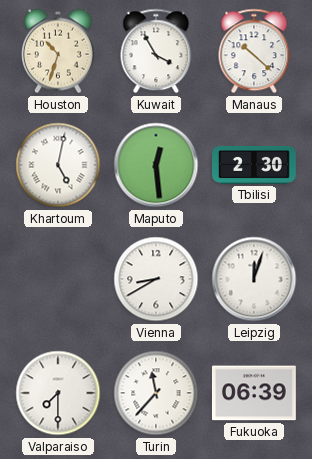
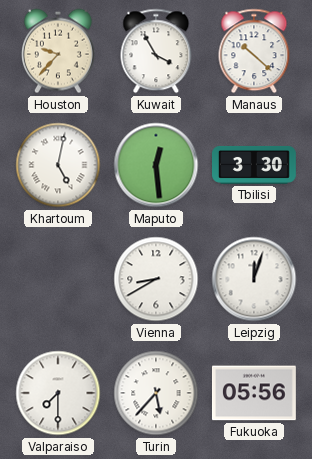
Houston: 10:33 -> 9:37 (58, 51)
Tbilisi: 2:30 -> 3:30 (255, 165)
Turin: 11:37 -> 5:37 (156, 393)
Fukuoka: 06:39 -> 05:56 (254, 393)
